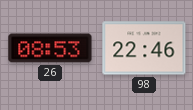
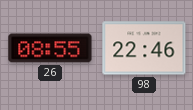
26: 08:53 -> 08:55 (50, 48)
